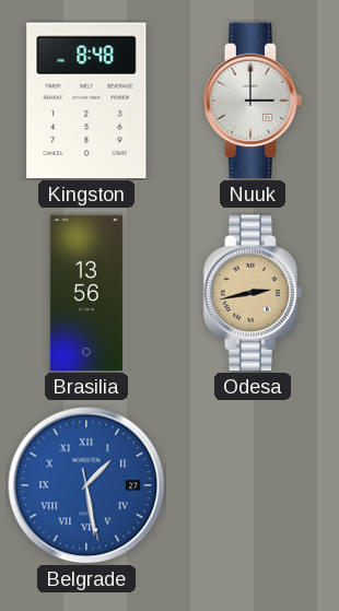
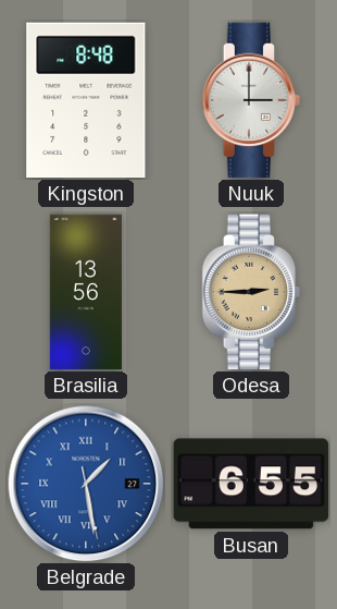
Odesa: 2:43 -> 2:45 (251, 292)
Busan: none -> 6:55 (251, 484)
